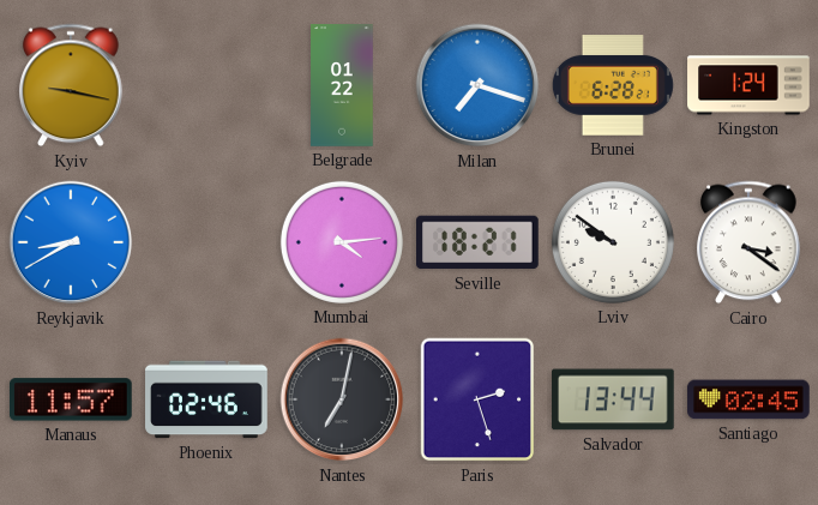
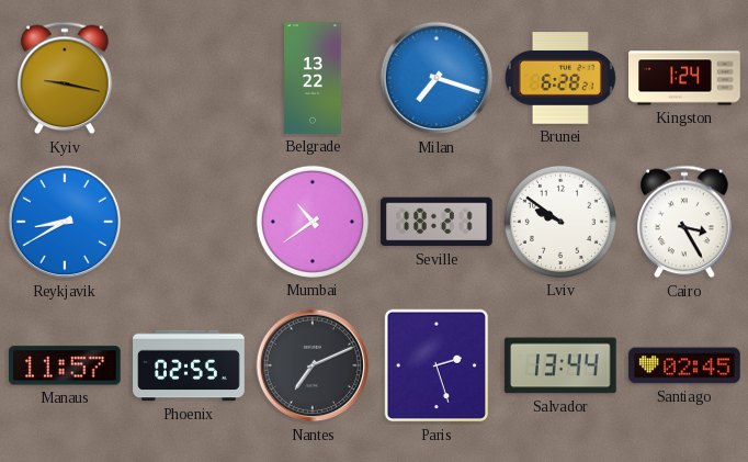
Belgrade: 01:22 -> 13:22 (313, 78)
Mumbai: 4:14 -> 10:39 (313, 222)
Cairo: 3:21 -> 3:25 (685, 222)
Phoenix: 02:46 -> 02:55 (189, 365)
Nantes: 7:02 -> 7:11 (313, 365)
